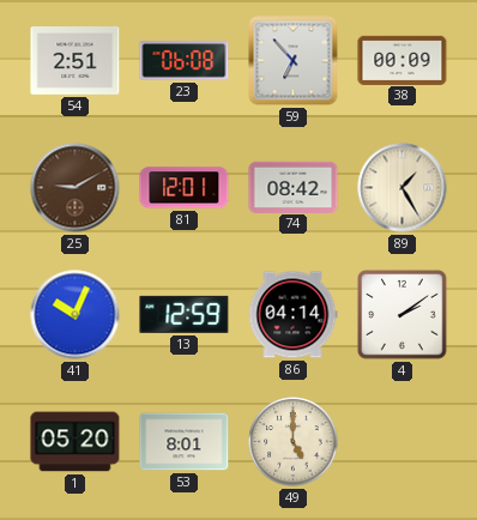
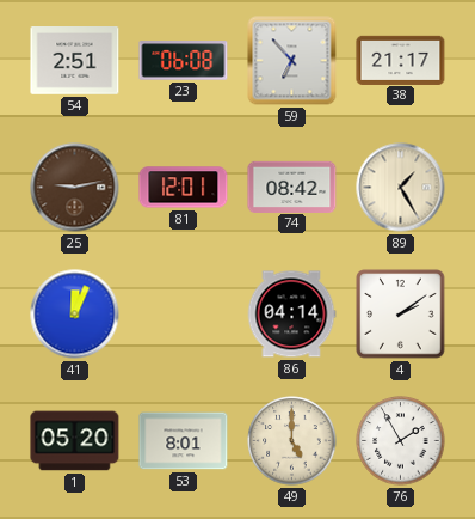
38: 00:09 -> 21:17 (401, 60)
25: 9:10 -> 9:13 (75, 188)
41: 10:04 -> 12:04 (75, 315)
13: 12:59 -> none (185, 314)
76: none -> 1:55 (401, 441)
